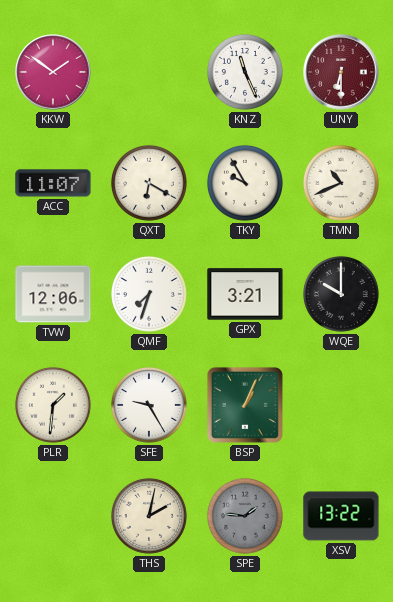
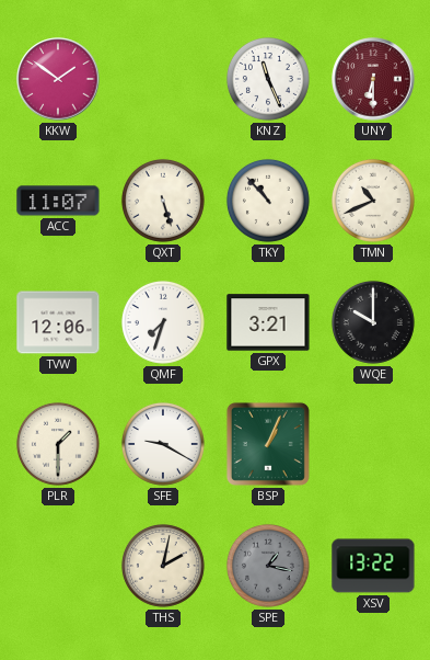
QXT: 6:20 -> 5:27 (163, 201)
TKY: 9:55 -> 10:53 (268, 201)
PLR: 1:31 -> 1:30 (58, 444)
SFE: 9:25 -> 9:20 (163, 444)
SPE: 1:46 -> 1:17 (268, 566)
